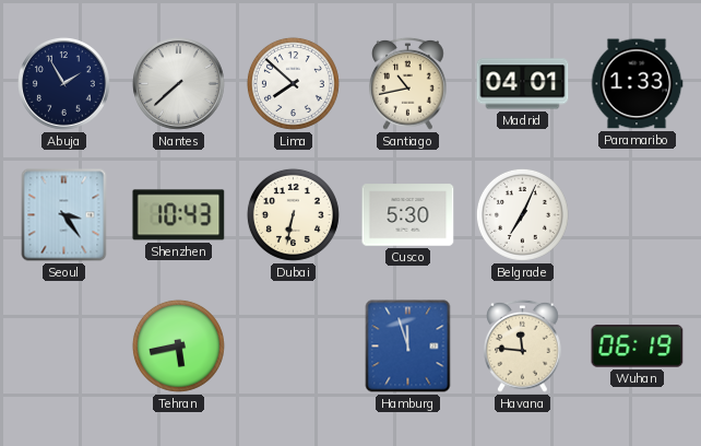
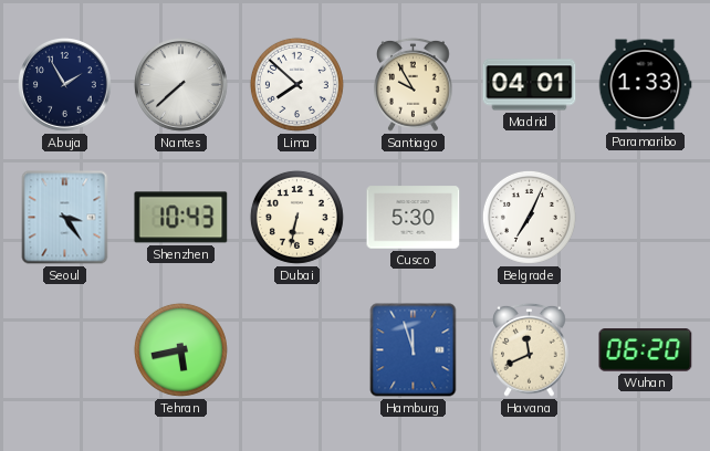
Santiago: 10:43 -> 9:55 (414, 84)
Havana: 11:46 -> 11:41 (530, 349)
Wuhan: 06:19 -> 06:20 (646, 350)
